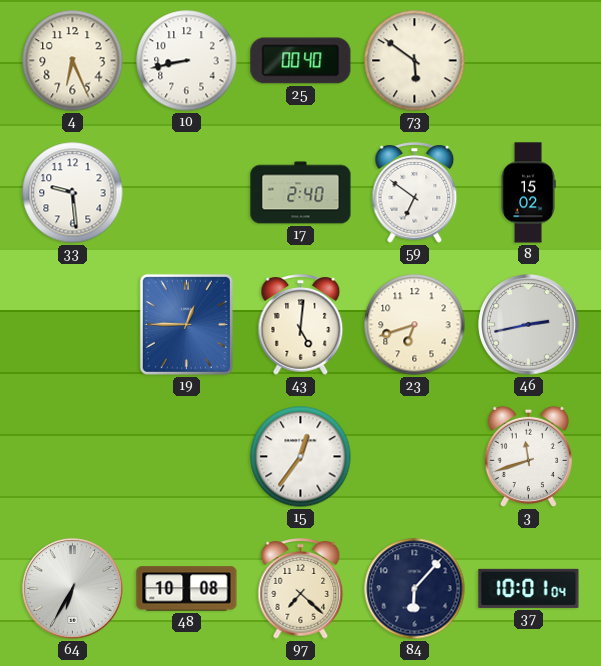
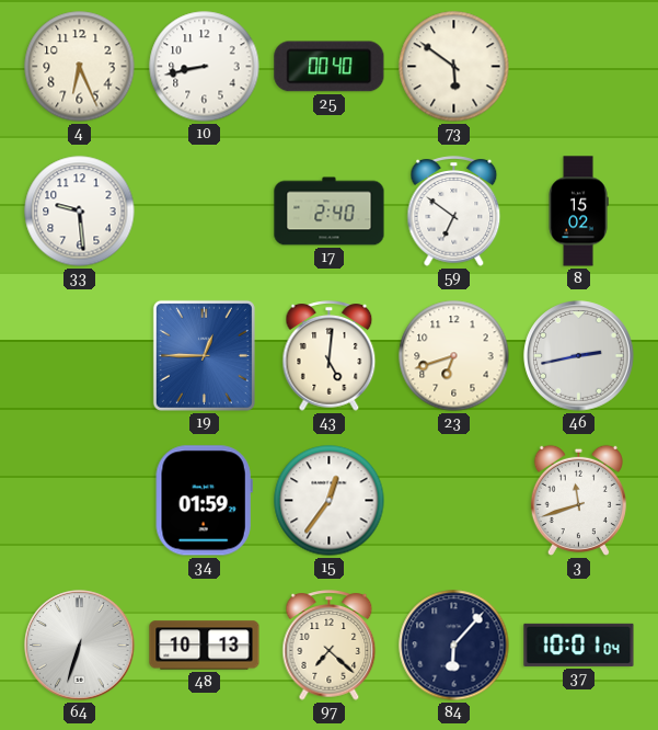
34: none -> 01:59 (204, 501)
64: 6:35 -> 6:33 (80, 646)
48: 10:08 -> 10:13 (205, 646)
